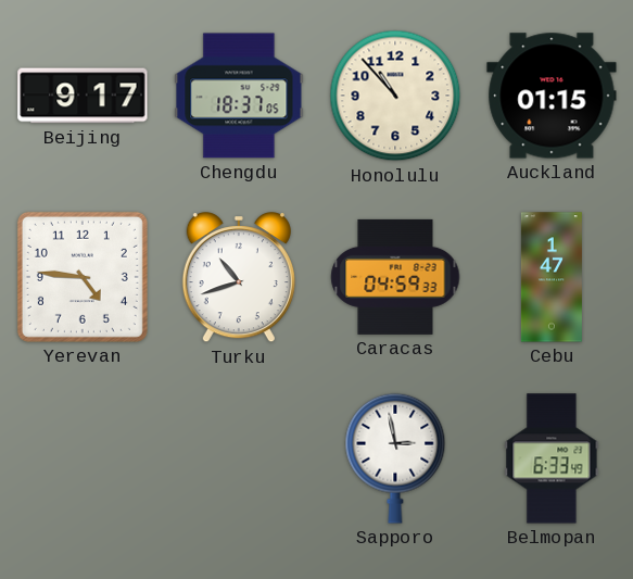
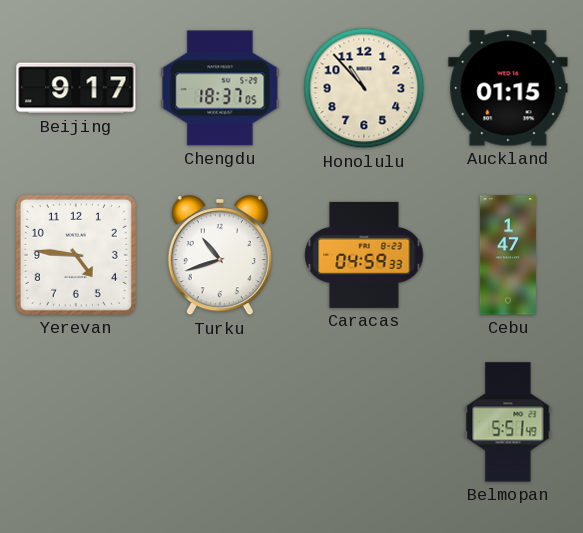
Sapporo: 2:58 -> none (395, 458)
Belmopan: 6:33 -> 5:51 (508, 422)
